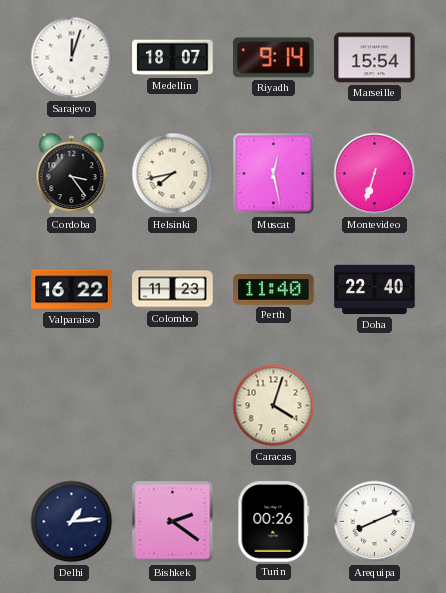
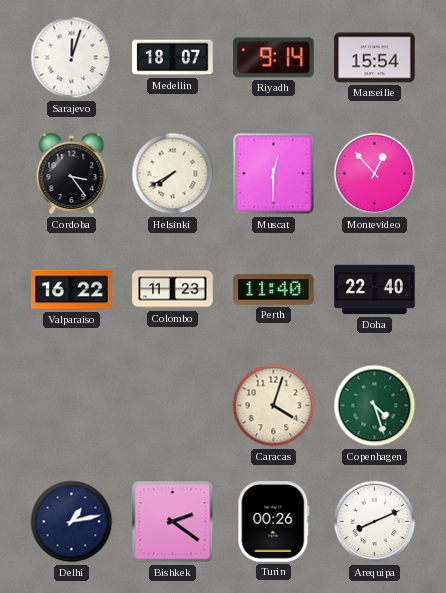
Helsinki: 7:43 -> 7:40 (173, 174)
Muscat: 12:28 -> 12:30 (274, 174)
Montevideo: 6:33 -> 12:53 (375, 174)
Copenhagen: none -> 4:27 (375, 406)
Delhi: 1:14 -> 1:13 (72, 522)
